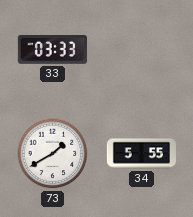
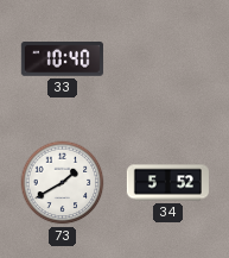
33: 03:33 -> 10:40 (62, 59)
34: 5:55 -> 5:52 (167, 183)
